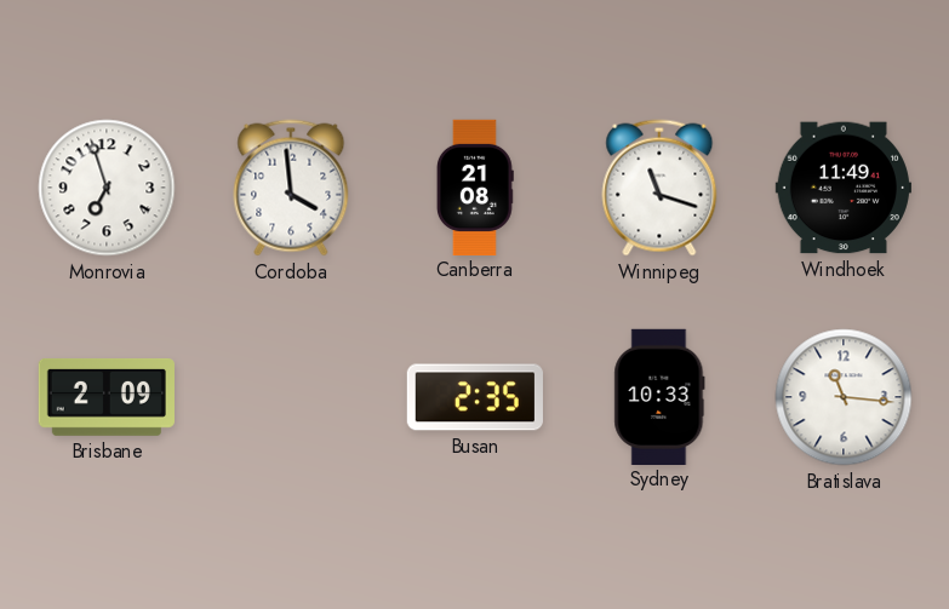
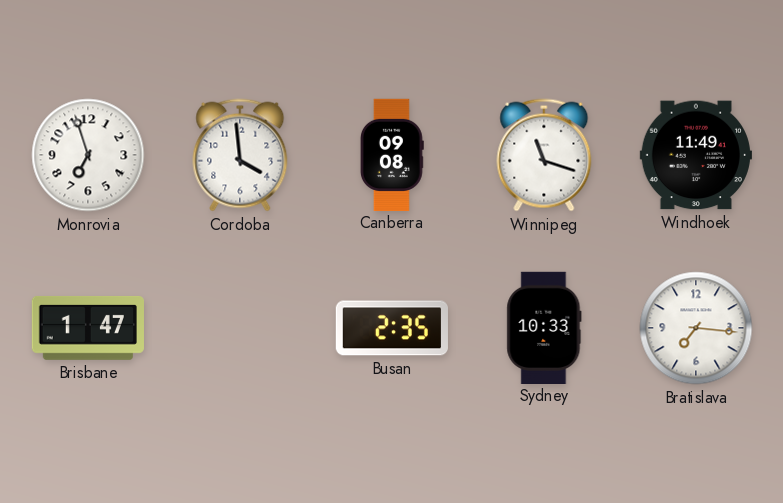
Canberra: 21:08 -> 09:08 (392, 154)
Brisbane: 2:09 -> 1:47 (88, 328)
Bratislava: 11:16 -> 7:16 (696, 328)
